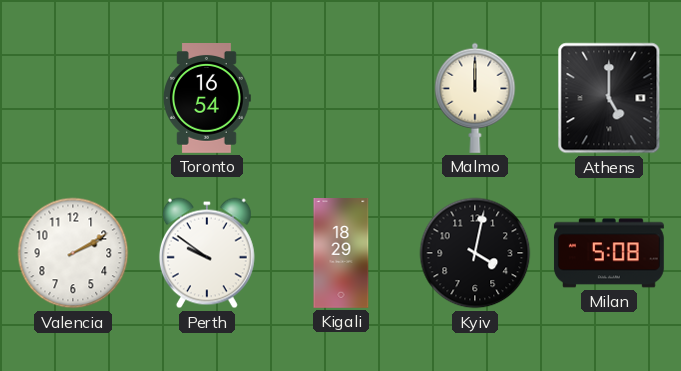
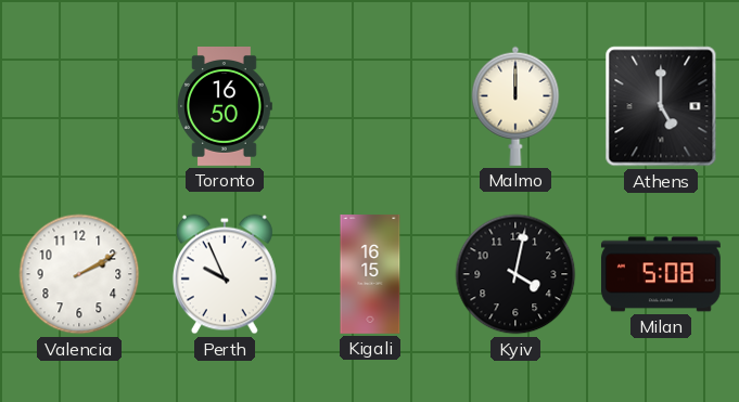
Toronto: 16:54 -> 16:50 (225, 107)
Perth: 9:51 -> 9:56 (225, 274)
Kigali: 18:29 -> 16:15 (370, 275)
